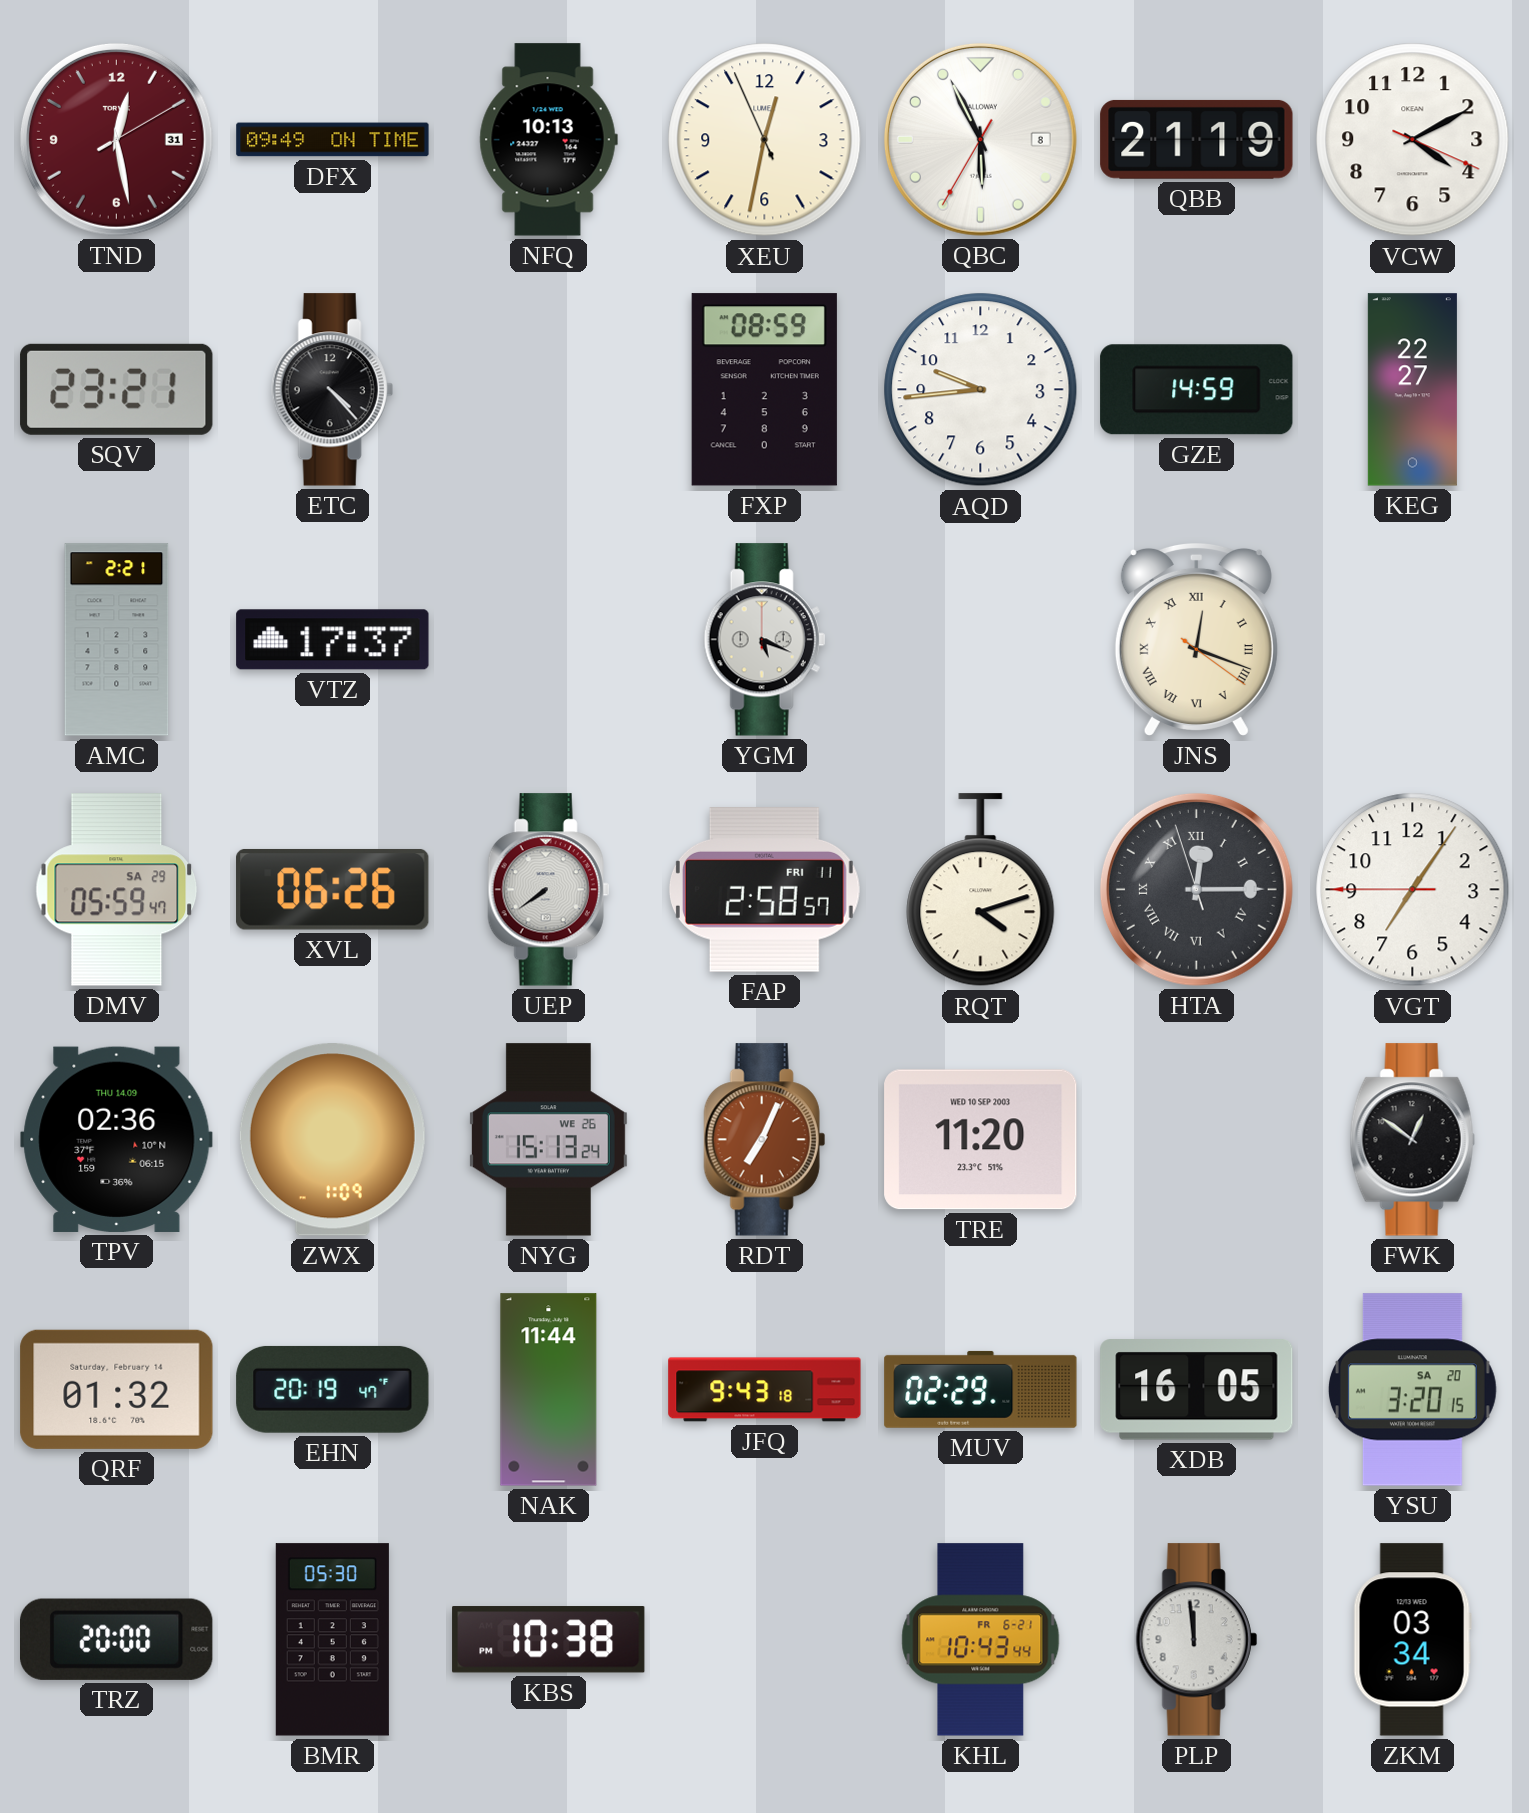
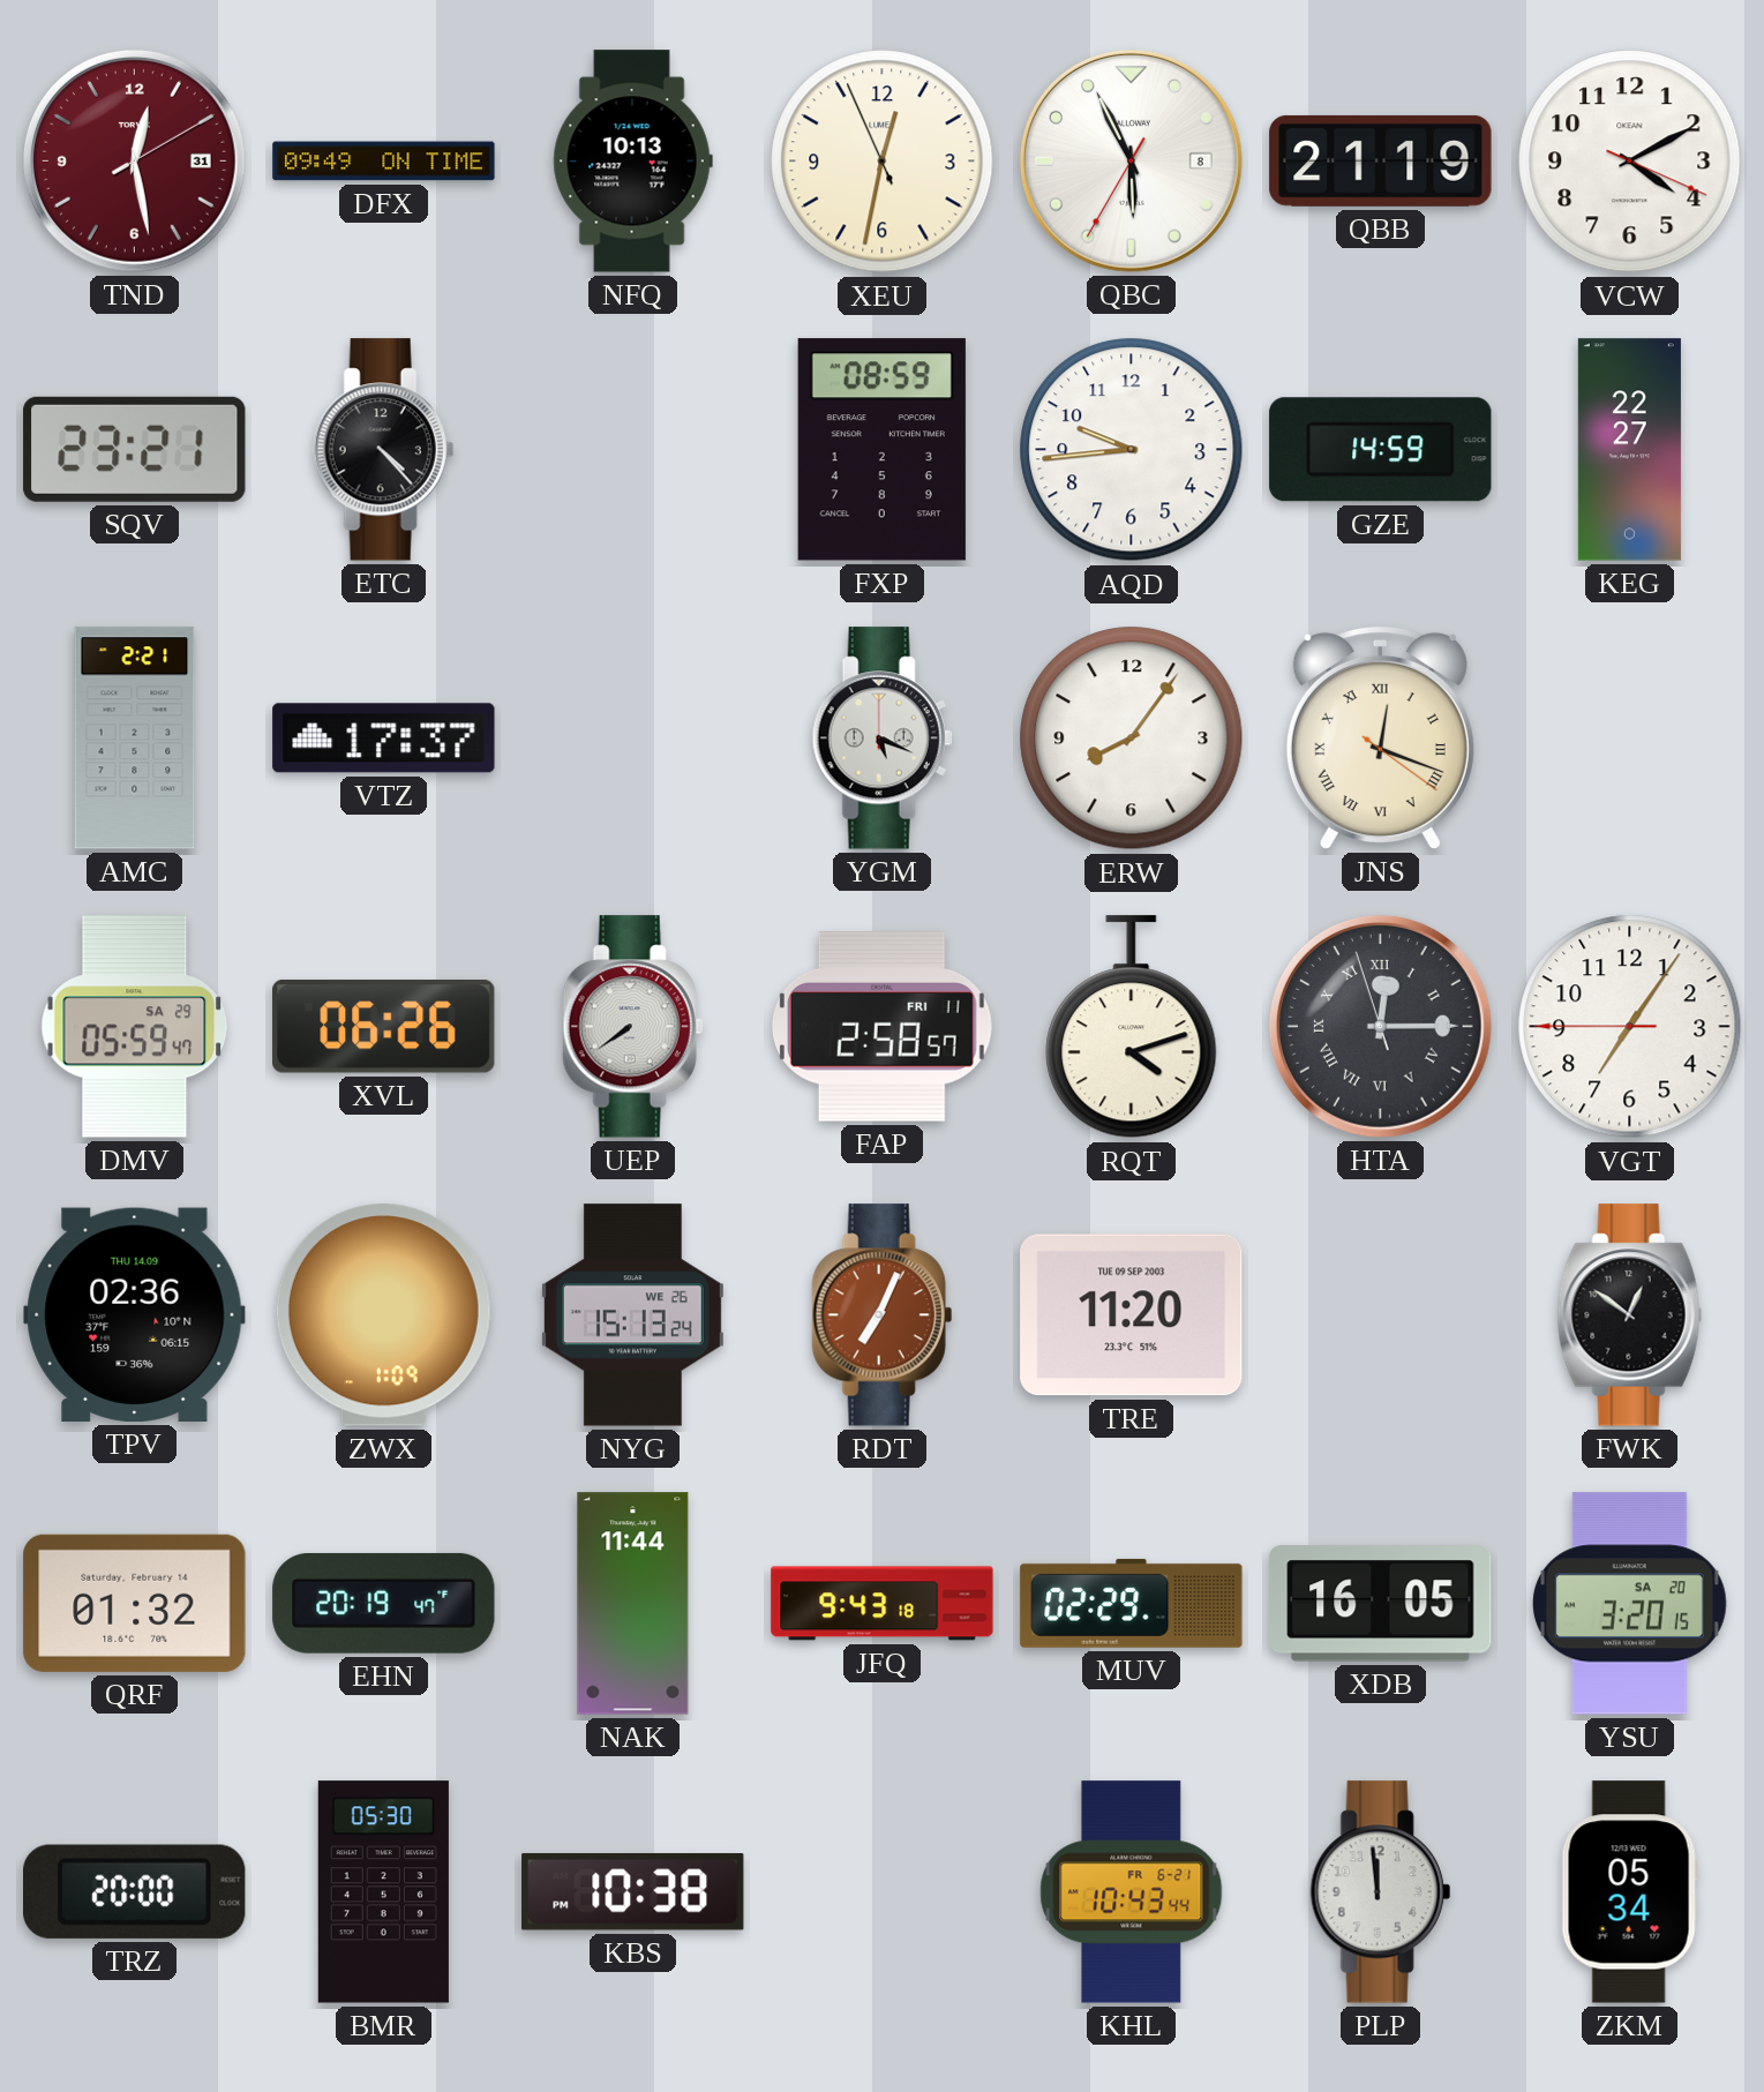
ERW: none -> 8:06 (1132, 738)
TRE date: WED 10 SEP 2003 -> TUE 09 SEP 2003 (1132, 1315)
ZKM: 03:34 -> 05:34 (1629, 1892)
